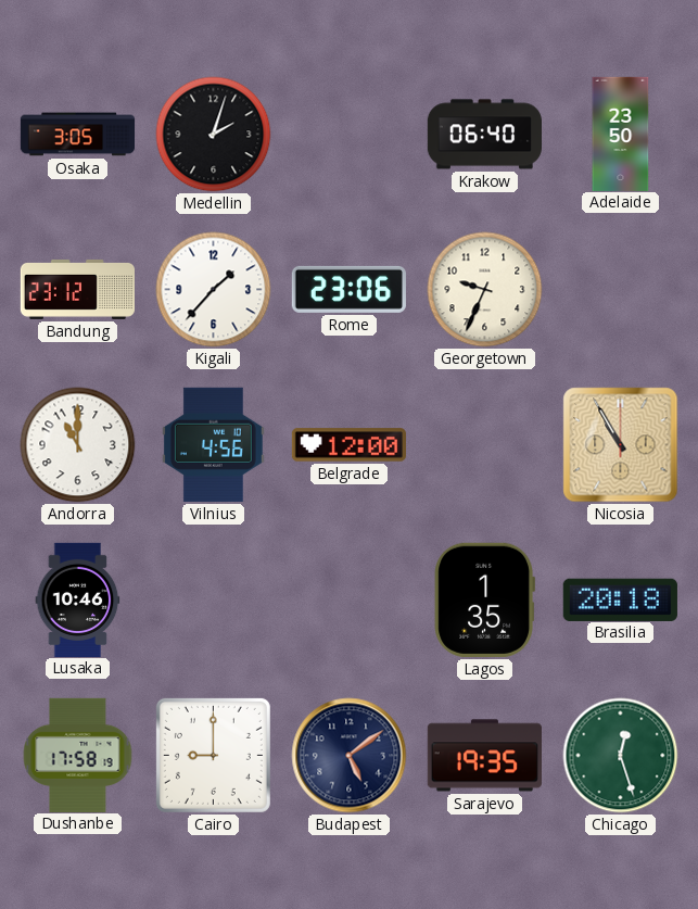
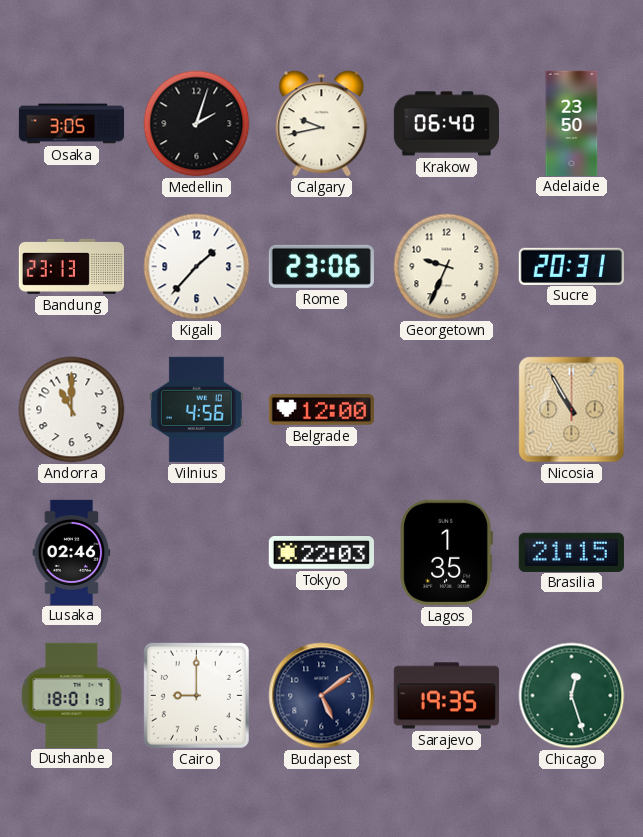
Calgary: none -> 9:43 (322, 124)
Bandung: 23:12 -> 23:13 (71, 266)
Sucre: none -> 20:31 (571, 266)
Lusaka: 10:46 -> 02:46 (72, 552)
Tokyo: none -> 22:03 (321, 553)
Brasilia: 20:18 -> 21:15 (571, 552)
Dushanbe: 17:58 -> 18:01 (72, 695)
